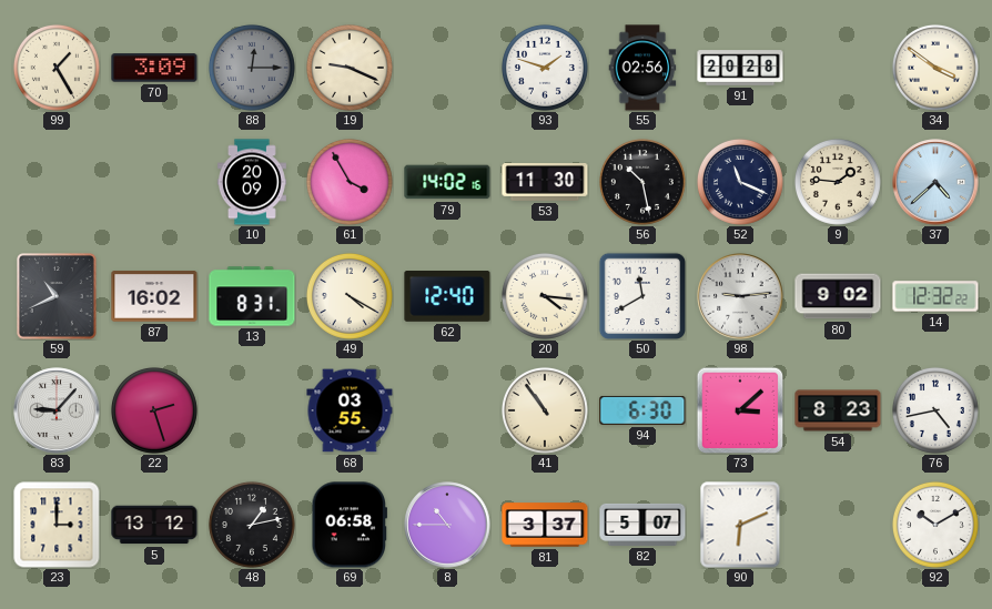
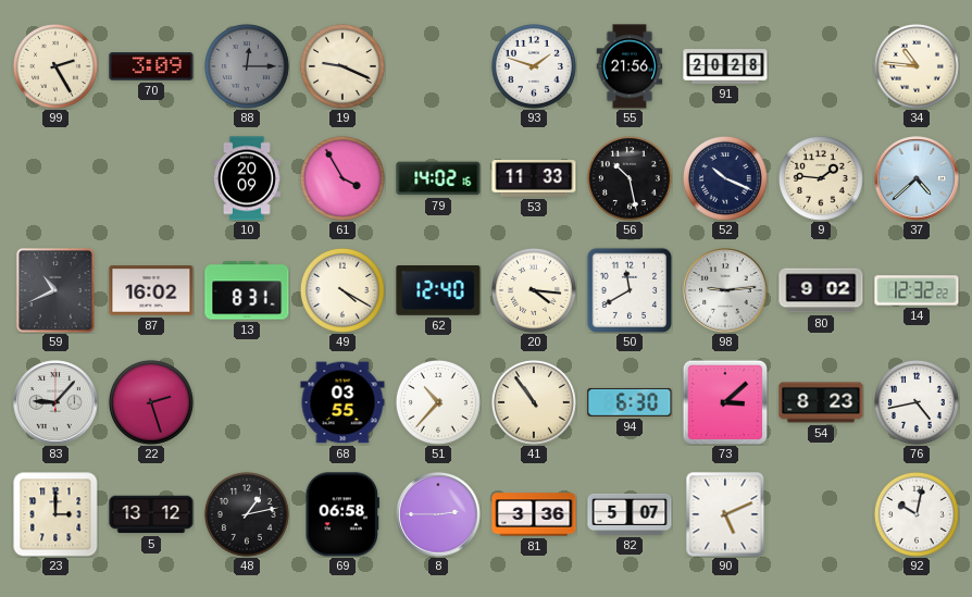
99: 1:25 -> 2:25 (55, 66)
55: 02:56 -> 21:56 (630, 66)
34: 3:51 -> 10:46 (917, 66)
53: 11:30 -> 11:33 (534, 179)
52: 11:19 -> 10:19 (725, 178)
51: none -> 10:37 (438, 402)
8: 10:45 -> 2:45 (438, 514)
81: 3:37 -> 3:36 (534, 514)
90: 6:11 -> 5:11 (725, 514)
92: 10:10 -> 10:02 (917, 514)
